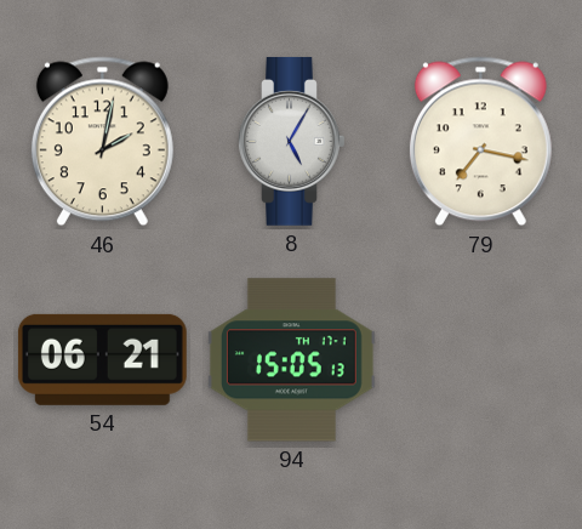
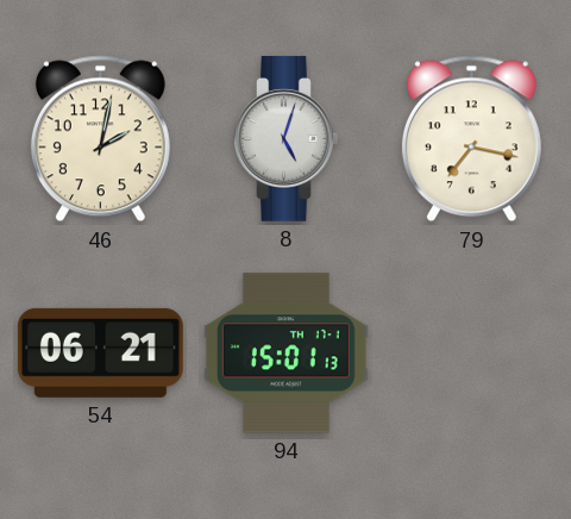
8: 5:05 -> 5:03 (287, 138)
94: 15:05 -> 15:01 (285, 354)
